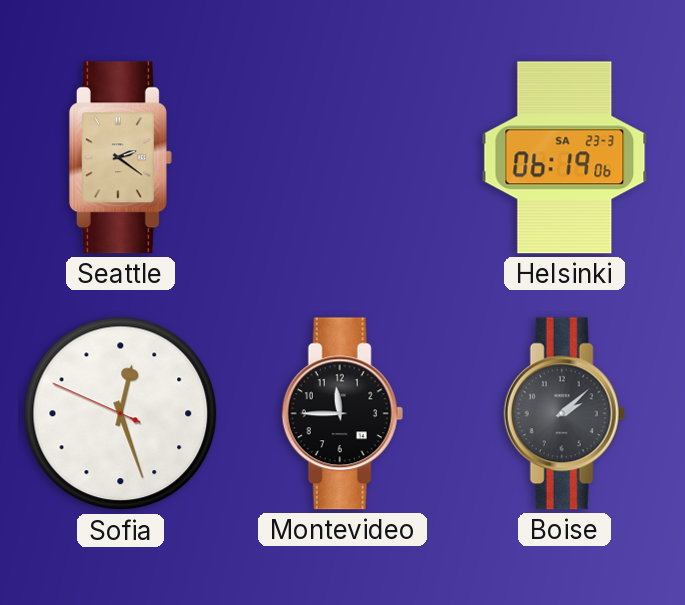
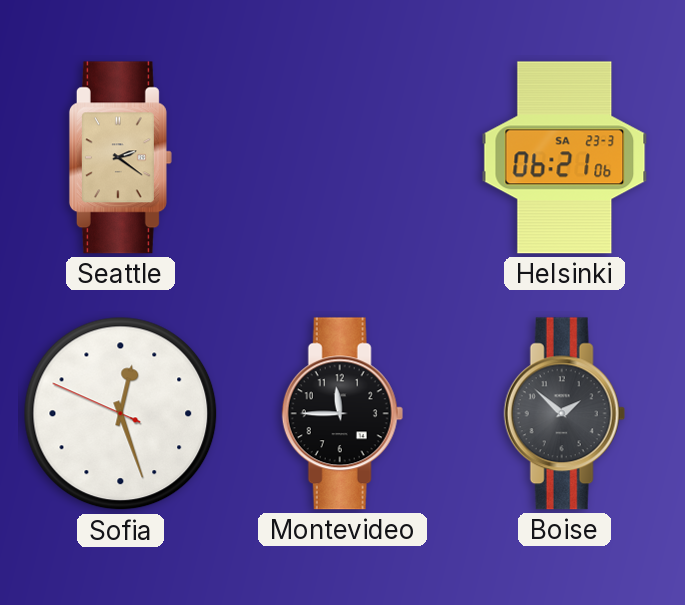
Helsinki: 06:19 -> 06:21 (565, 158)
Boise: 2:08 -> 1:52 (564, 414)
